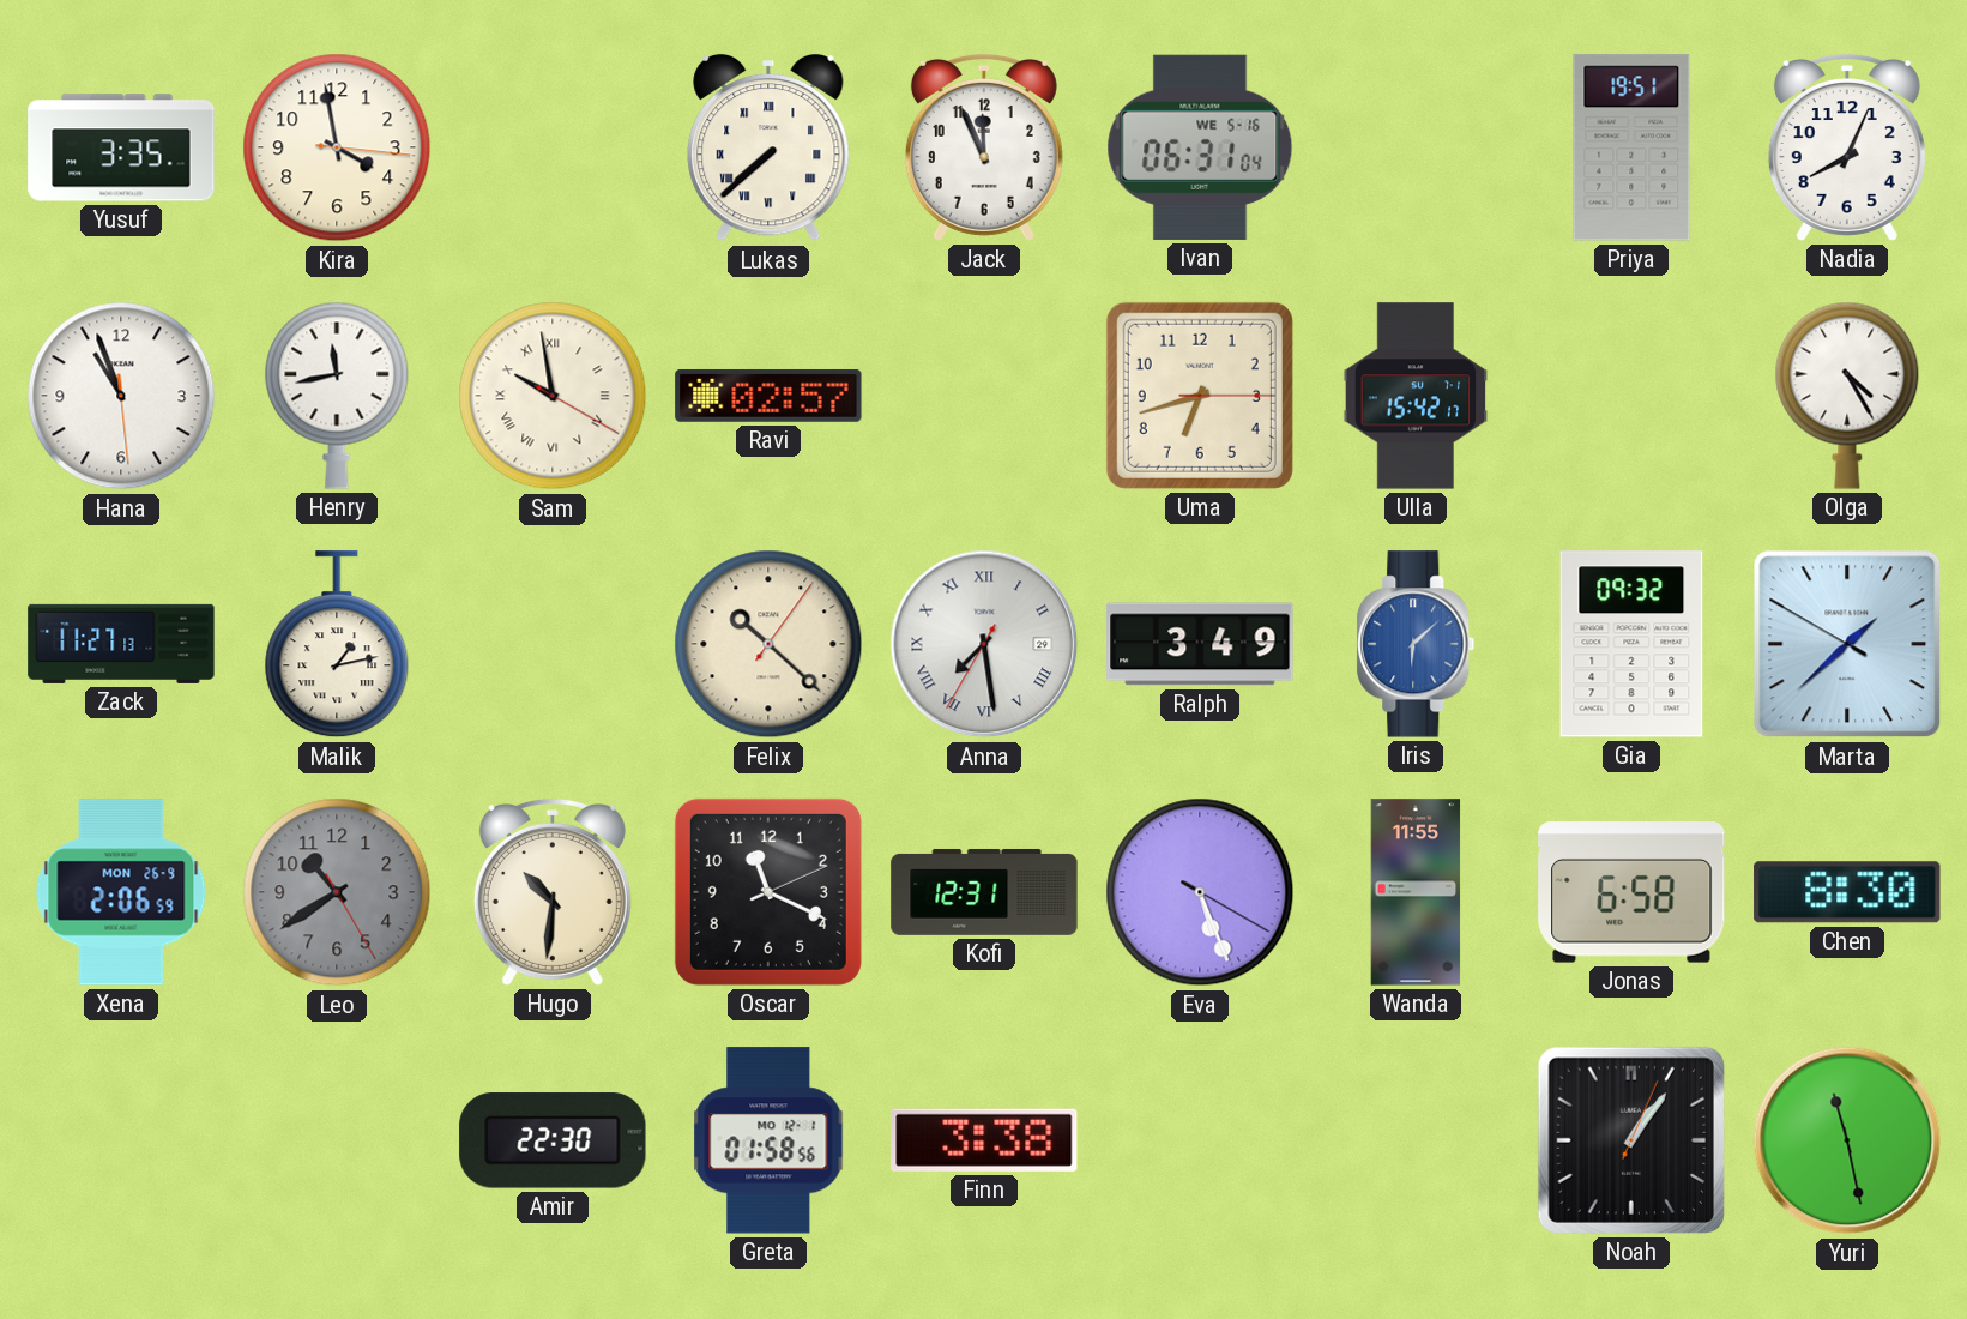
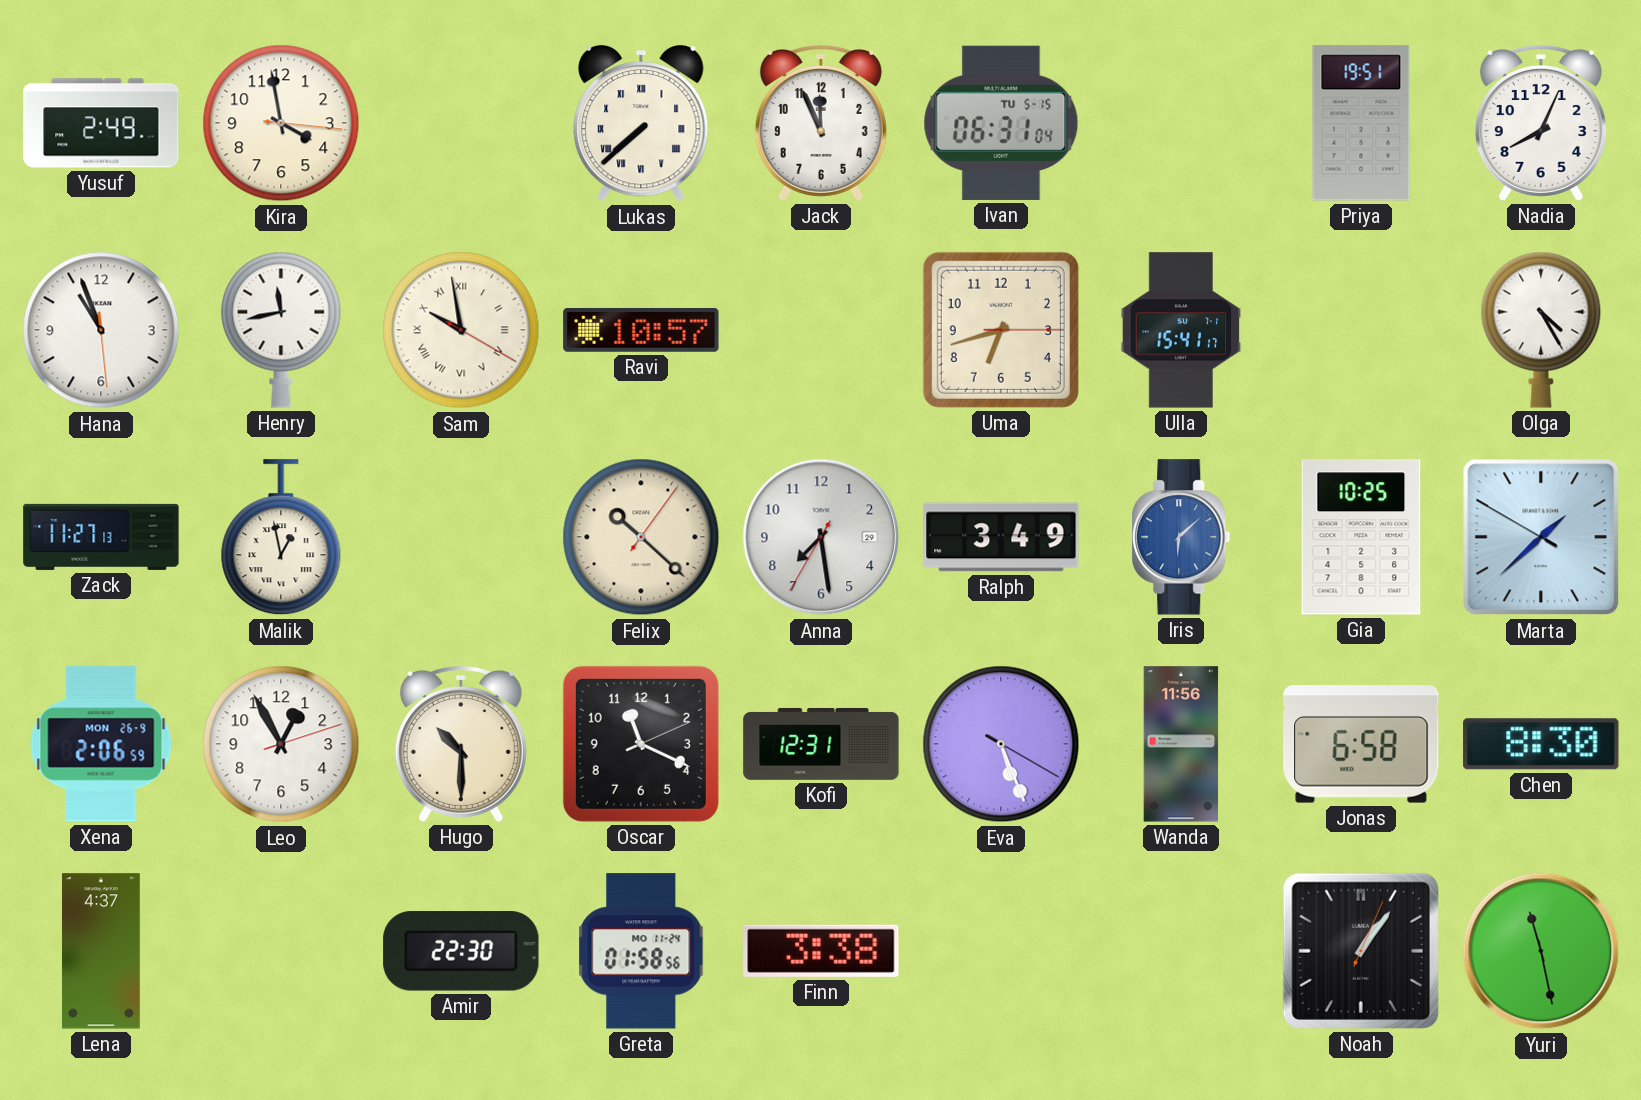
Yusuf: 3:35 -> 2:49 (101, 123)
Ivan date: WE 5-16 -> TU 5-15 (1001, 123)
Ravi: 02:57 -> 10:57 (641, 330)
Ulla: 15:42 -> 15:41 (1181, 330)
Malik: 1:13 -> 12:58 (281, 538)
Anna numerals: Roman -> Arabic (821, 537)
Gia: 09:32 -> 10:25 (1361, 537)
Leo: 10:39 -> 12:55 (281, 744)
Leo dial: grey -> white (281, 744)
Hugo: 10:31 -> 10:30 (461, 744)
Wanda: 11:55 -> 11:56 (1181, 744)
Lena: none -> 4:37 (101, 951)
Greta date: MO 12-1 -> MO 11-24 (641, 951)
